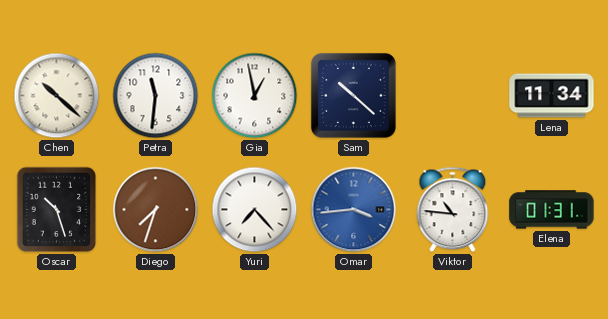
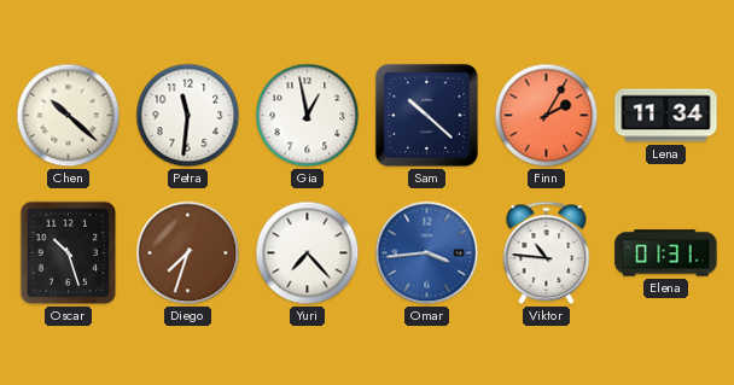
Finn: none -> 2:05 (547, 116)
